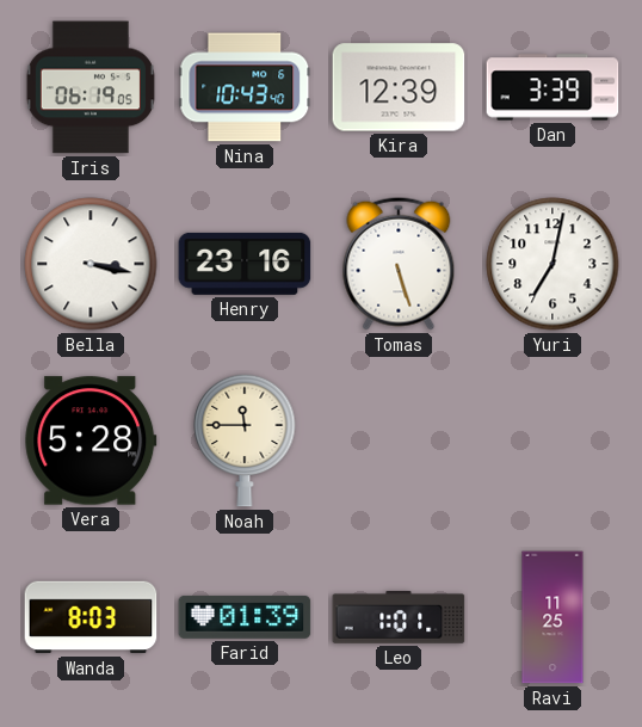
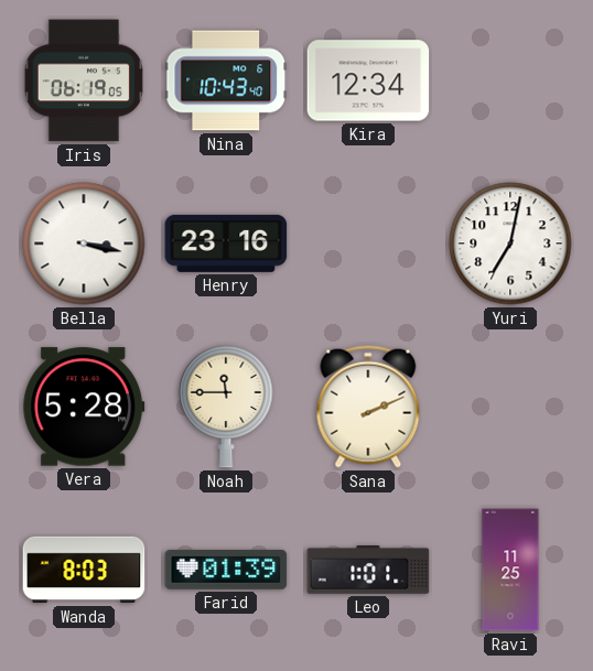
Kira: 12:39 -> 12:34 (368, 80)
Dan: 3:39 -> none (553, 87)
Tomas: 5:27 -> none (399, 264)
Sana: none -> 2:11 (368, 407)
